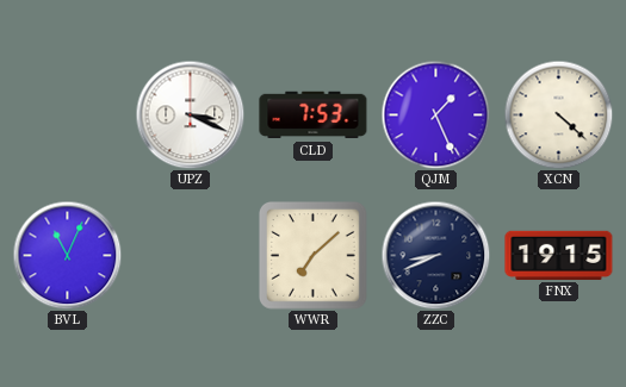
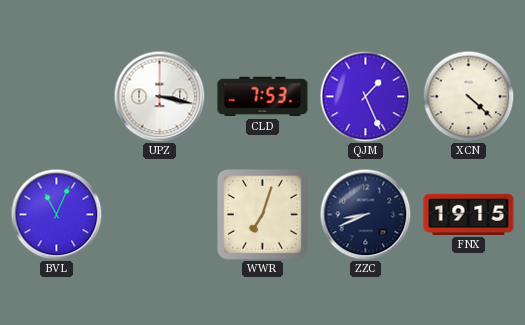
UPZ: 3:19 -> 3:17 (159, 96)
WWR: 7:08 -> 7:03 (263, 215)
